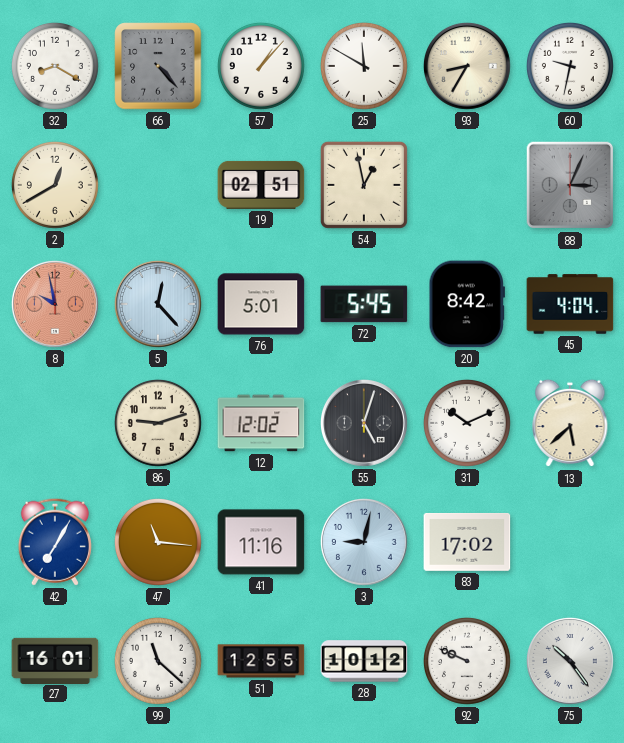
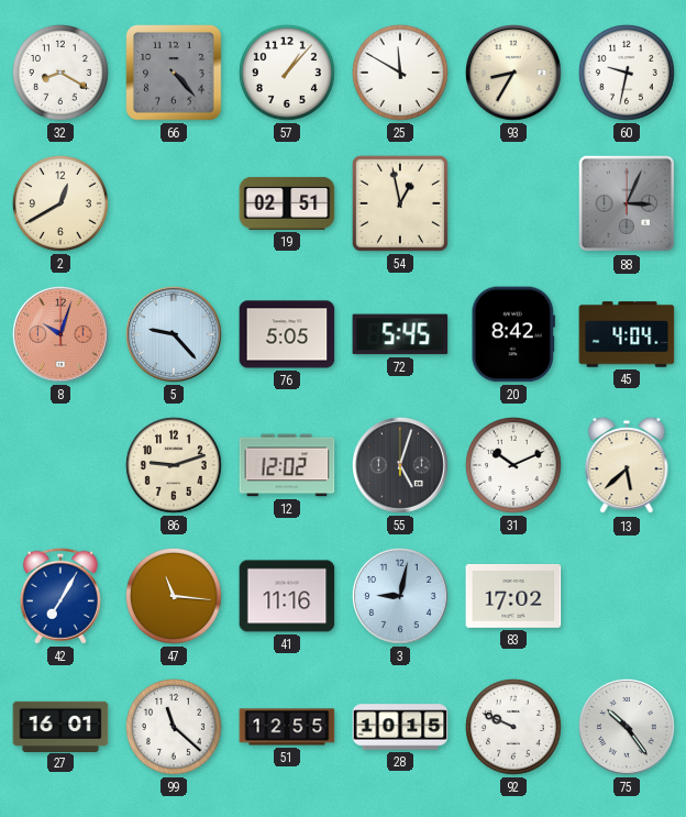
8: 9:58 -> 10:03 (62, 335)
5: 12:23 -> 9:23 (175, 335)
76: 5:01 -> 5:05 (287, 334)
28: 10:12 -> 10:15 (400, 727)
